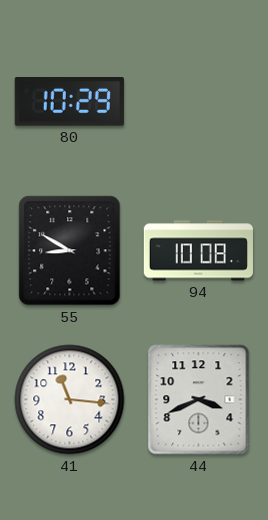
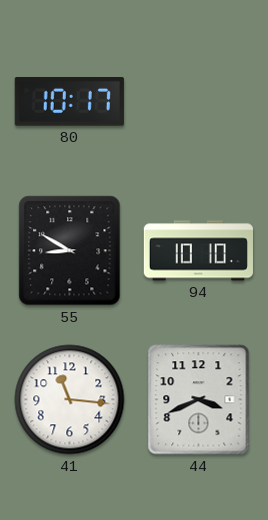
80: 10:29 -> 10:17 (69, 102)
94: 10:08 -> 10:10 (198, 251)
